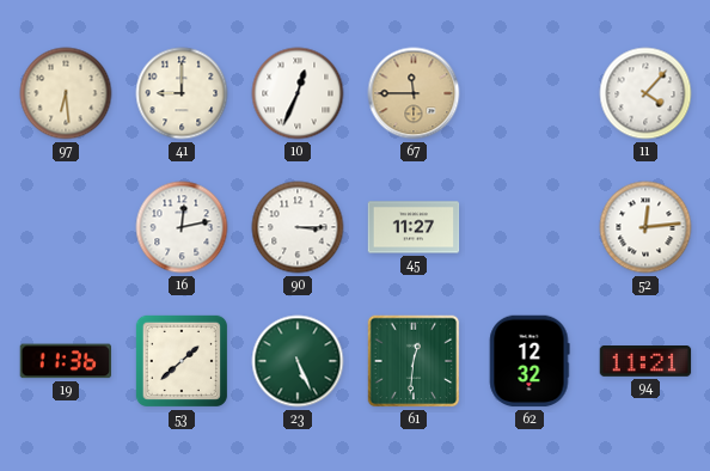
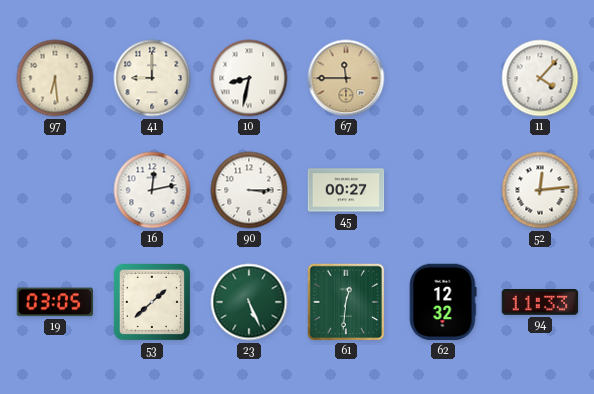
10: 12:34 -> 8:32 (249, 78)
45: 11:27 -> 00:27 (346, 190)
19: 11:36 -> 03:05 (54, 302)
94: 11:21 -> 11:33 (540, 303)
